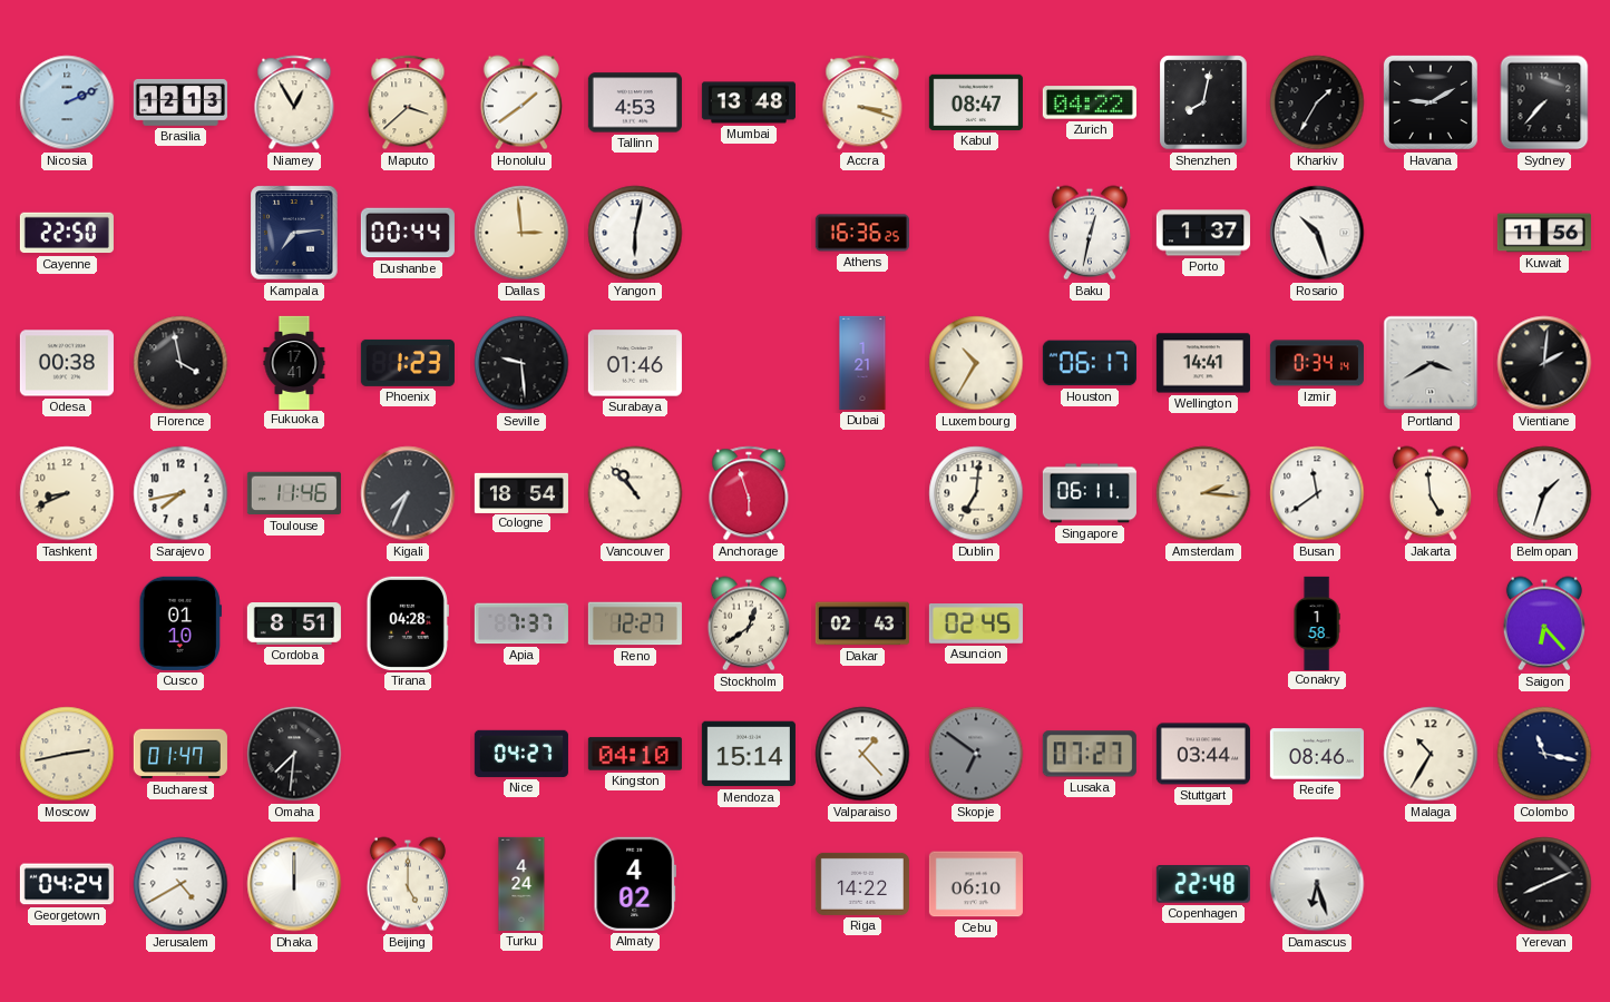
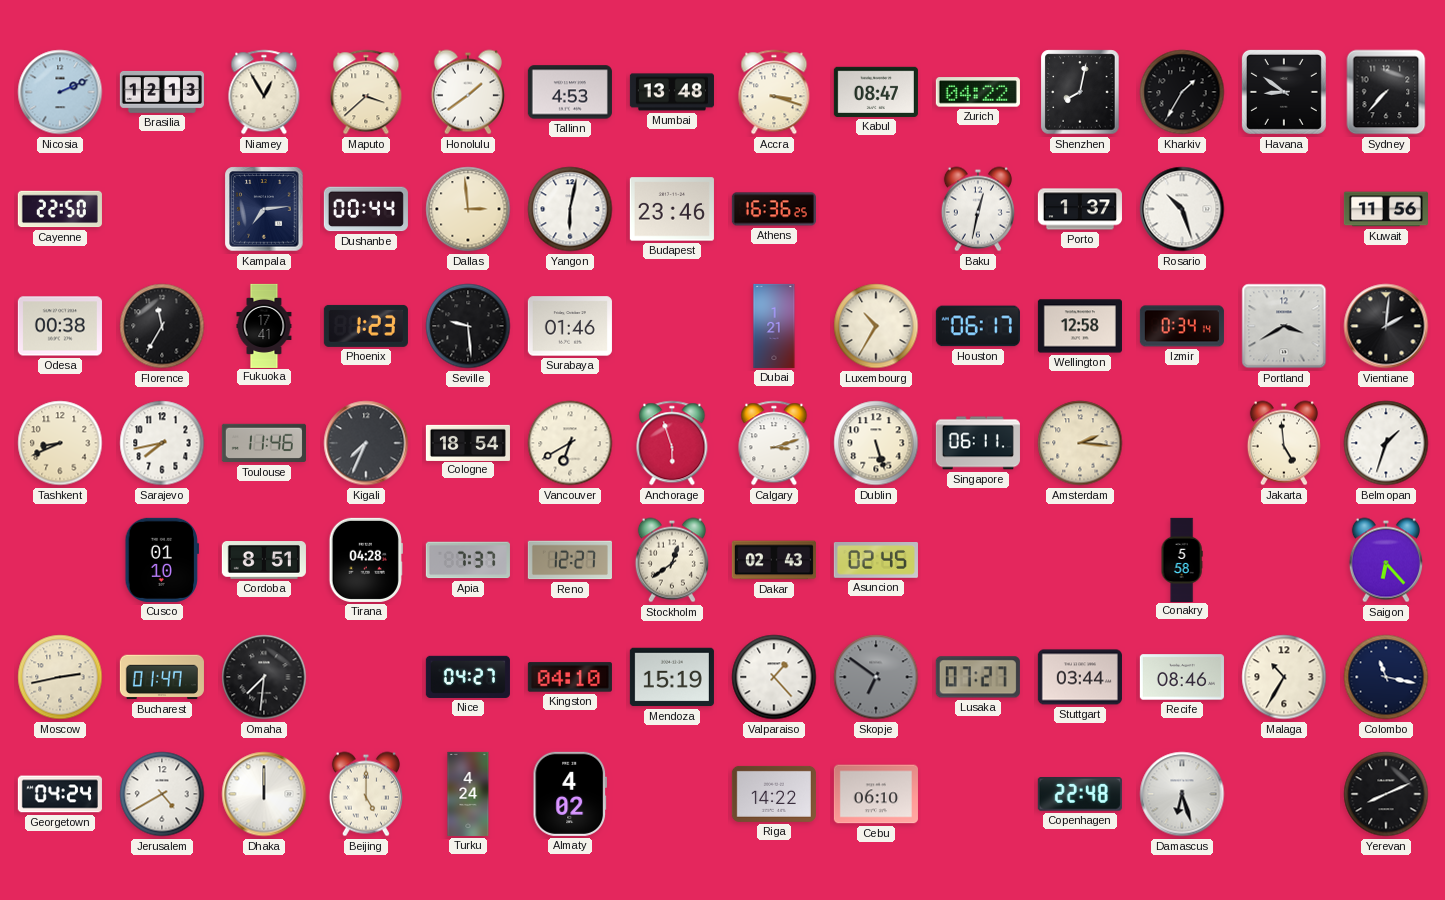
Havana: 9:10 -> 8:51 (1284, 92)
Budapest: none -> 23:46 (672, 209)
Florence: 3:58 -> 11:35 (162, 326)
Wellington: 14:41 -> 12:58 (1080, 326)
Vancouver: 10:53 -> 6:40 (570, 443)
Calgary: none -> 3:12 (774, 443)
Dublin: 7:01 -> 5:27 (876, 443)
Busan: 11:39 -> none (1317, 493)
Conakry: 1:58 -> 5:58 (1182, 559)
Mendoza: 15:14 -> 15:19 (672, 677)
